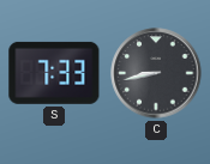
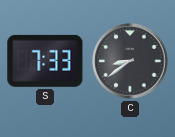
C: 8:43 -> 8:39 (130, 61)
